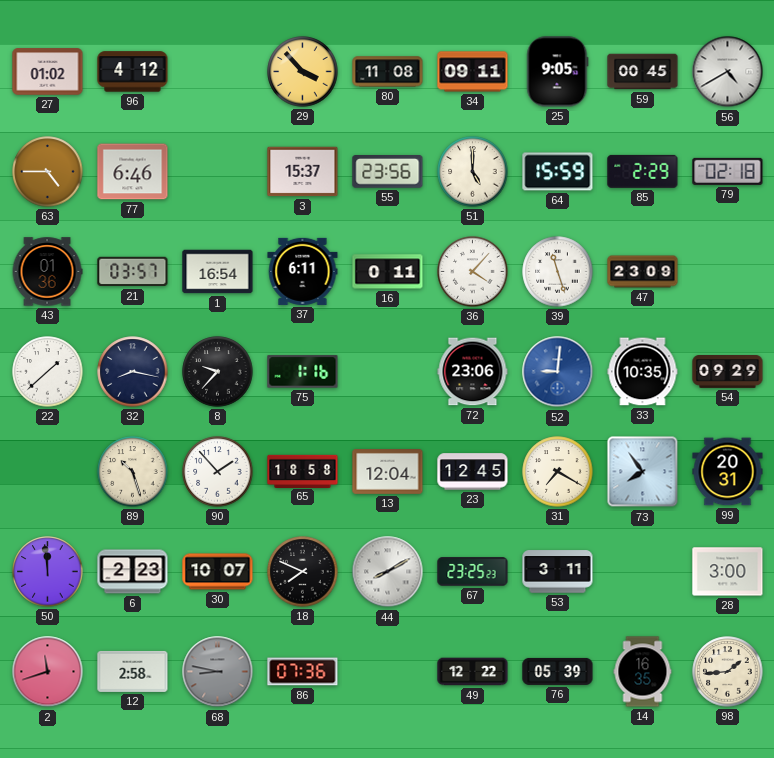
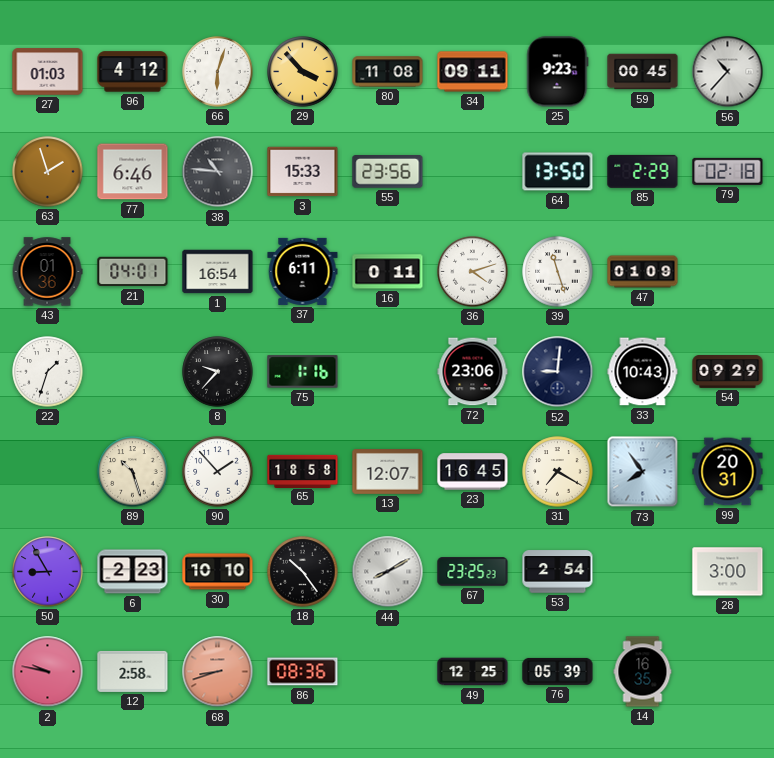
27: 01:02 -> 01:03 (48, 72)
66: none -> 6:03 (218, 72)
25: 9:05 -> 9:23 (558, 72)
56: 4:40 -> 10:37 (728, 72)
63: 4:45 -> 1:57 (48, 172)
38: none -> 10:46 (218, 172)
3: 15:37 -> 15:33 (303, 172)
51: 5:00 -> none (473, 172)
64: 15:59 -> 13:50 (558, 172)
21: 03:57 -> 04:01 (133, 272)
36: 4:07 -> 4:12 (473, 272)
47: 23:09 -> 01:09 (643, 272)
22: 1:38 -> 1:33 (48, 372)
32: 8:17 -> none (133, 372)
52 dial: blue -> navy (558, 372)
33: 10:35 -> 10:43 (643, 372)
13: 12:04 -> 12:07 (388, 472)
23: 12:45 -> 16:45 (473, 472)
50: 11:59 -> 8:55 (48, 572)
30: 10:07 -> 10:10 (218, 572)
18: 7:49 -> 10:24 (303, 572)
53: 3:11 -> 2:54 (558, 572)
2: 11:42 -> 9:47 (48, 672)
68: 8:47 -> 8:42 (218, 672)
68 dial: grey -> salmon (218, 672)
86: 07:36 -> 08:36 (303, 672)
49: 12:22 -> 12:25 (473, 672)
98: 1:44 -> none (728, 672)
